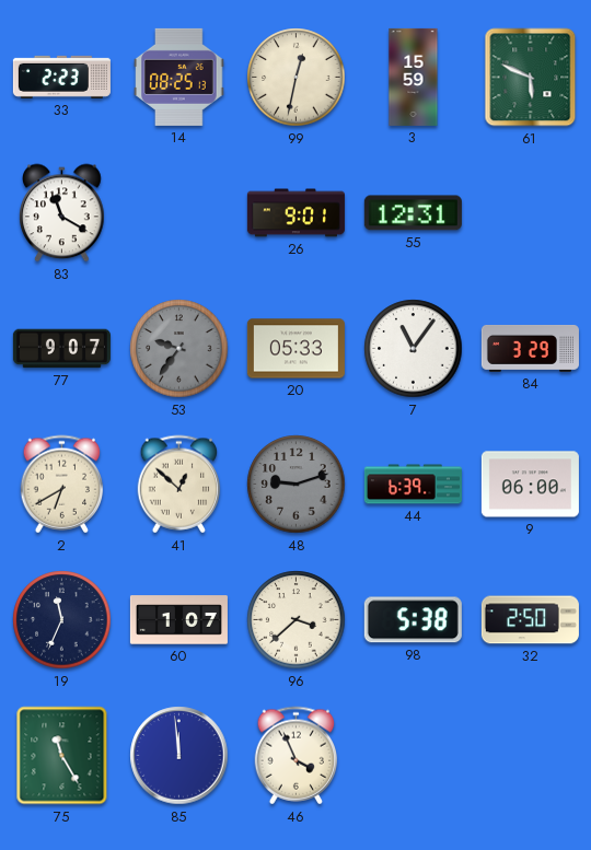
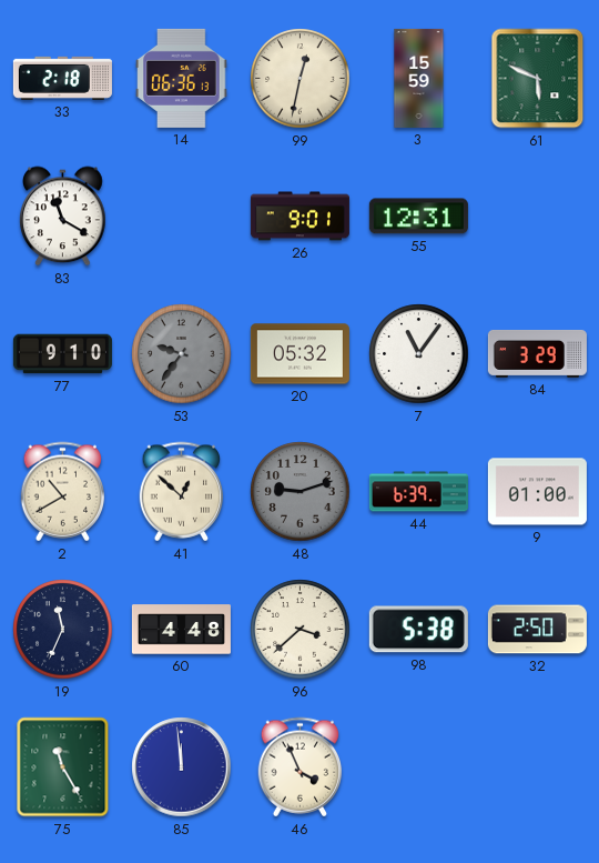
33: 2:23 -> 2:18 (62, 78)
14: 08:25 -> 06:36 (182, 78)
77: 9:07 -> 9:10 (62, 354)
20: 05:33 -> 05:32 (299, 354)
2: 6:40 -> 10:40 (63, 492)
9: 06:00 -> 01:00 (537, 492)
60: 1:07 -> 4:48 (181, 630)
